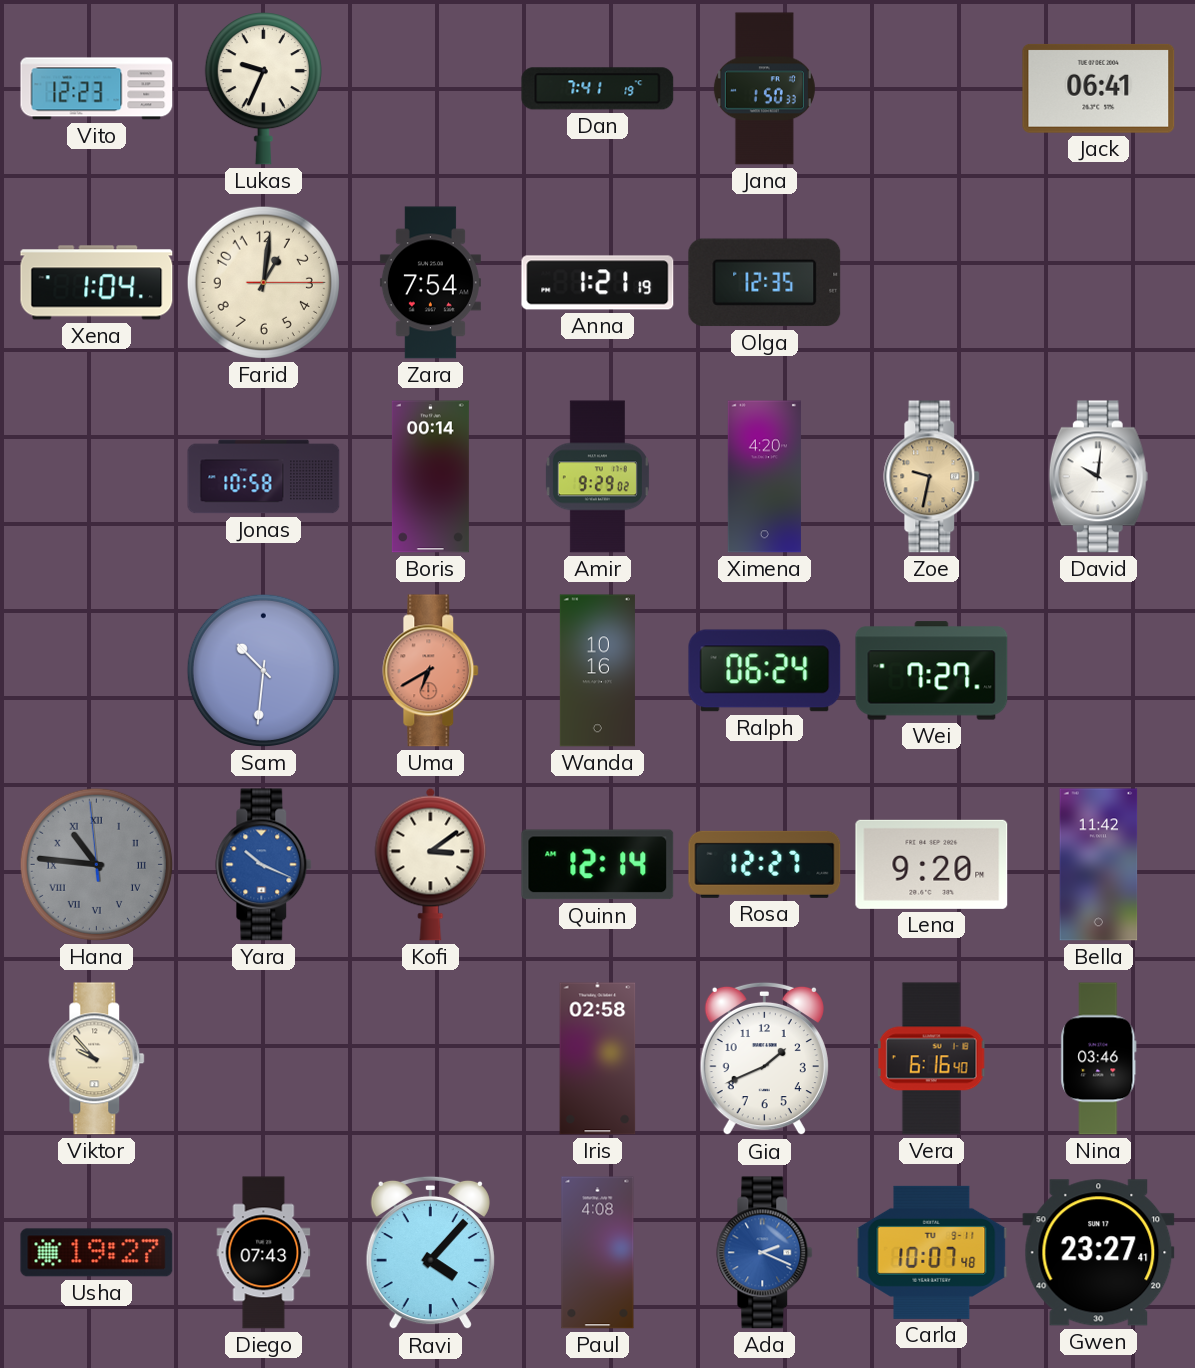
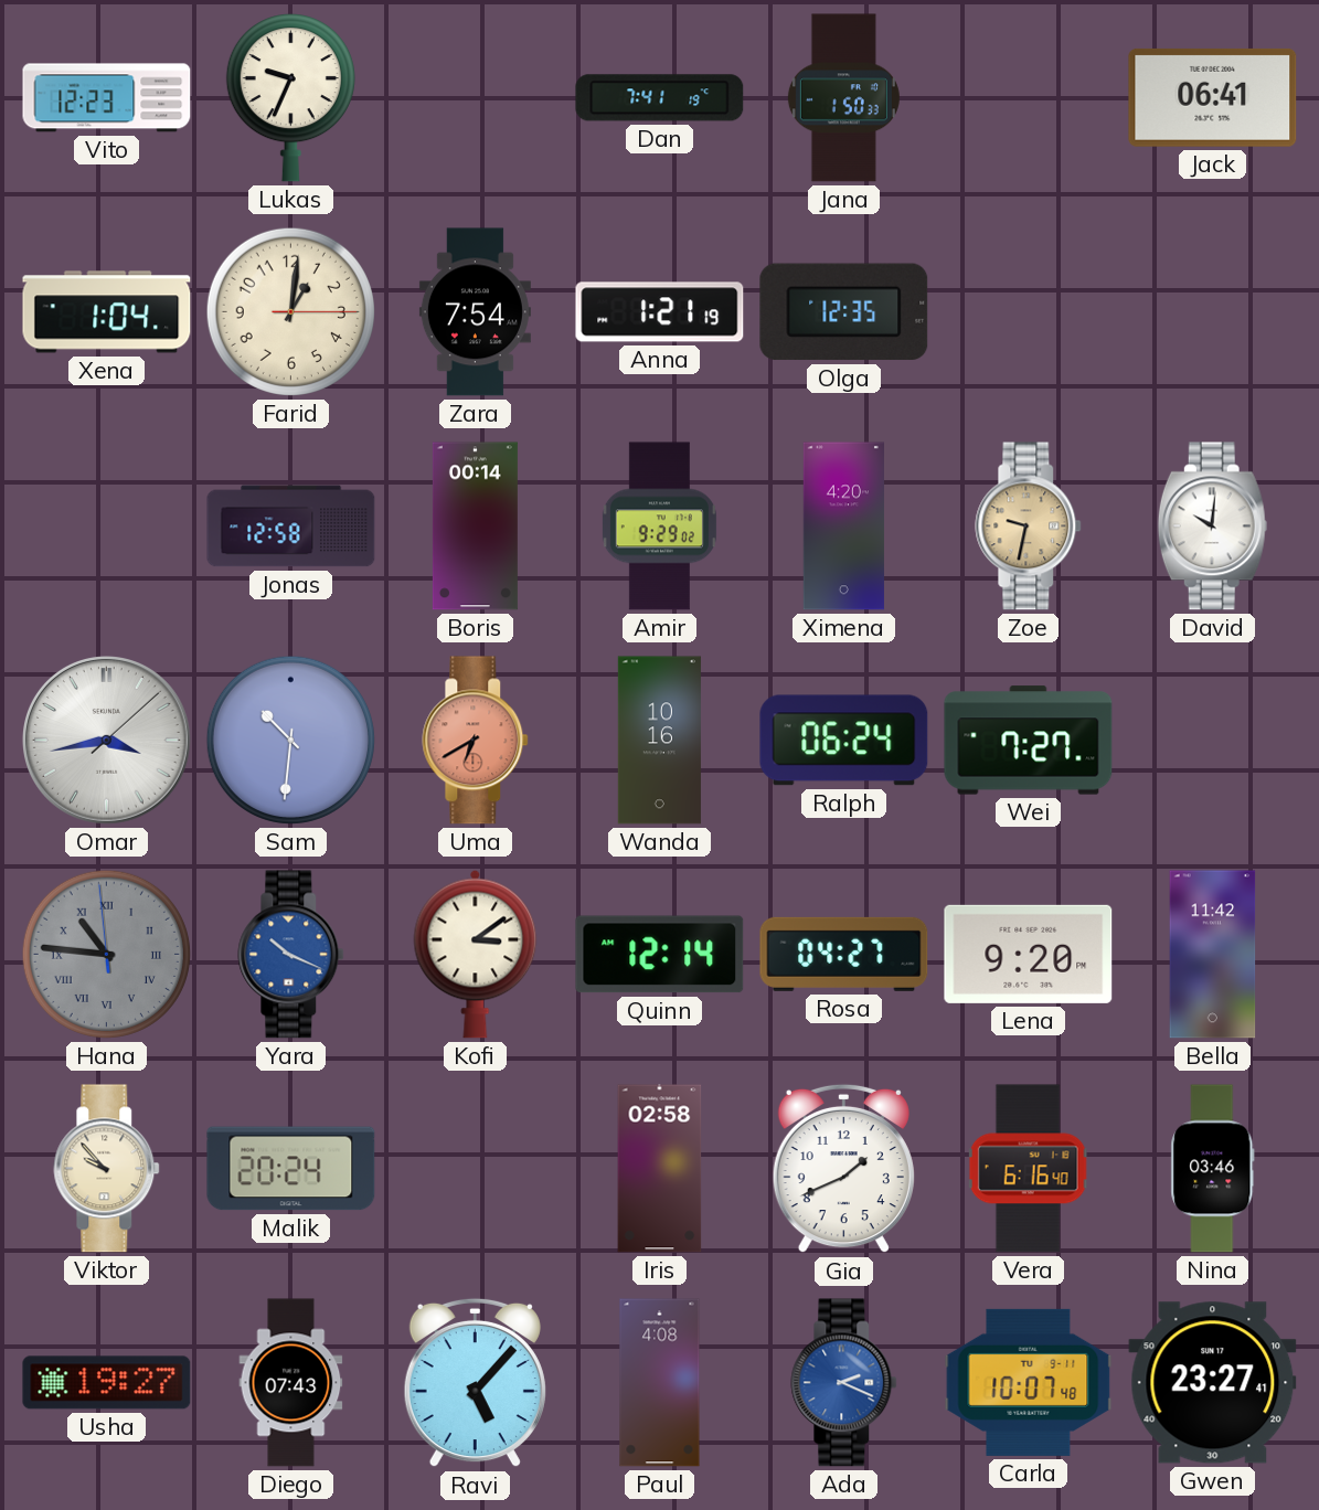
Jonas: 10:58 -> 12:58 (291, 527)
Omar: none -> 3:43 (107, 741)
Rosa: 12:27 -> 04:27 (844, 954)
Malik: none -> 20:24 (291, 1169)
Ravi: 4:07 -> 5:07 (475, 1383)
